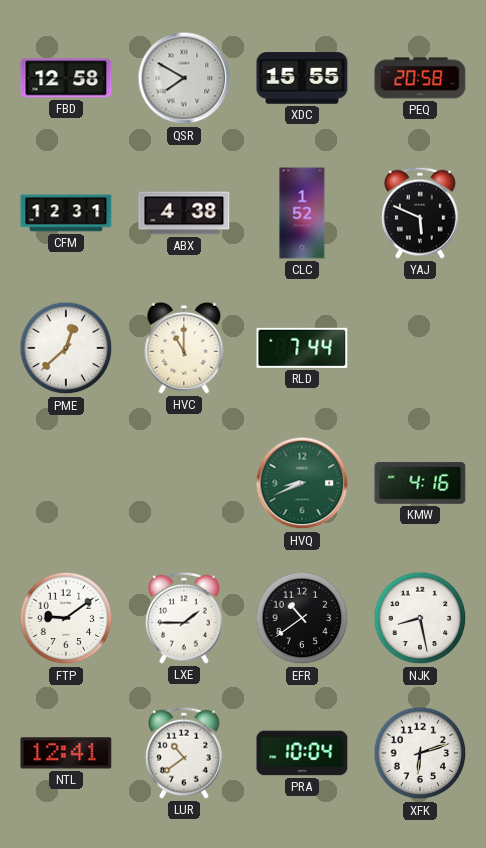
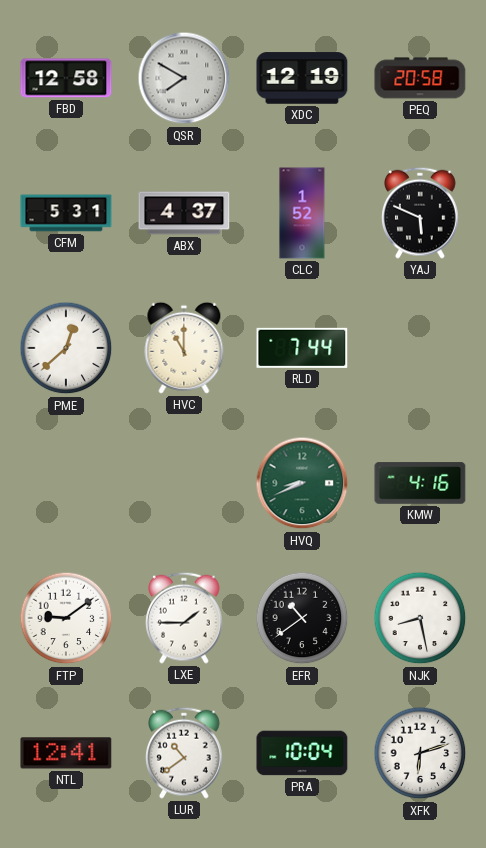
XDC: 15:55 -> 12:19 (302, 78)
CFM: 12:31 -> 5:31 (66, 213)
ABX: 4:38 -> 4:37 (184, 213)
